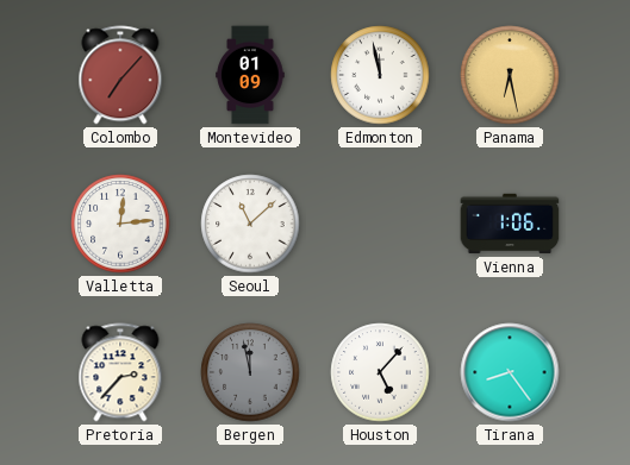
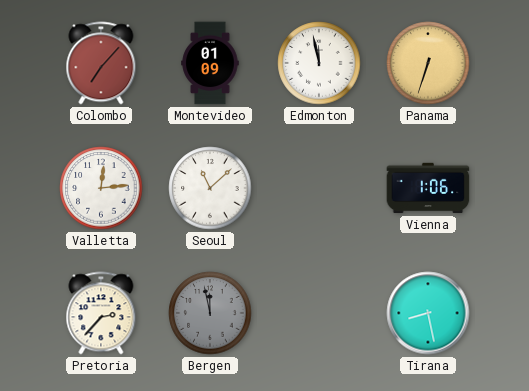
Panama: 6:28 -> 6:33 (428, 63)
Houston: 5:07 -> none (380, 372)
Tirana: 8:24 -> 8:28 (428, 313)
